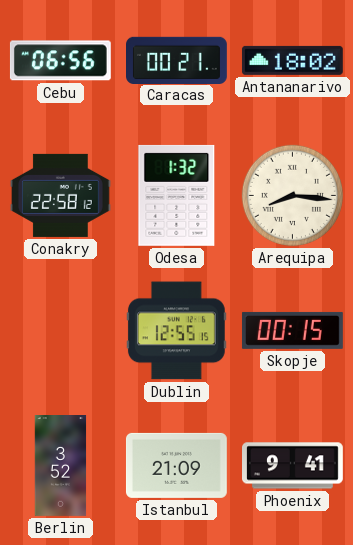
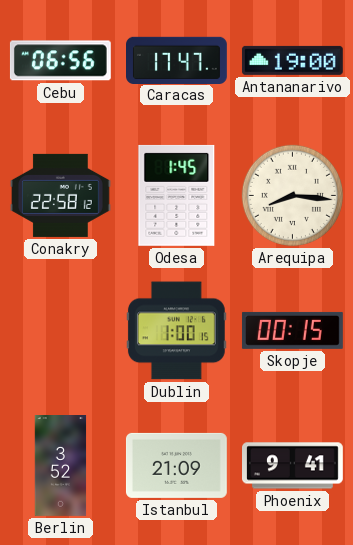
Caracas: 00:21 -> 17:47 (177, 60)
Antananarivo: 18:02 -> 19:00 (292, 60)
Odesa: 1:32 -> 1:45 (177, 195)
Dublin: 12:55 -> 1:00 (176, 331)
